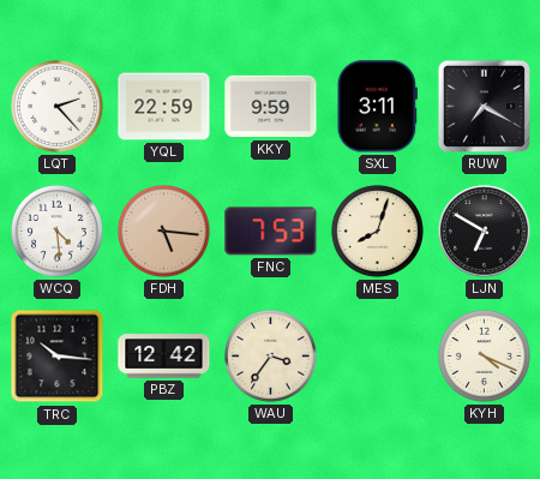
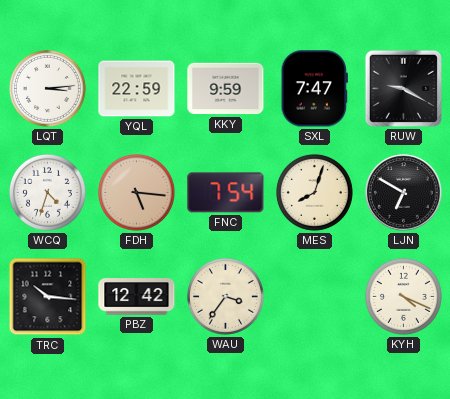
LQT: 2:23 -> 3:14 (47, 88)
SXL: 3:11 -> 7:47 (314, 89)
RUW: 7:20 -> 9:20 (403, 88)
WCQ: 4:29 -> 4:33 (47, 192)
FNC: 7:53 -> 7:54 (226, 193)
